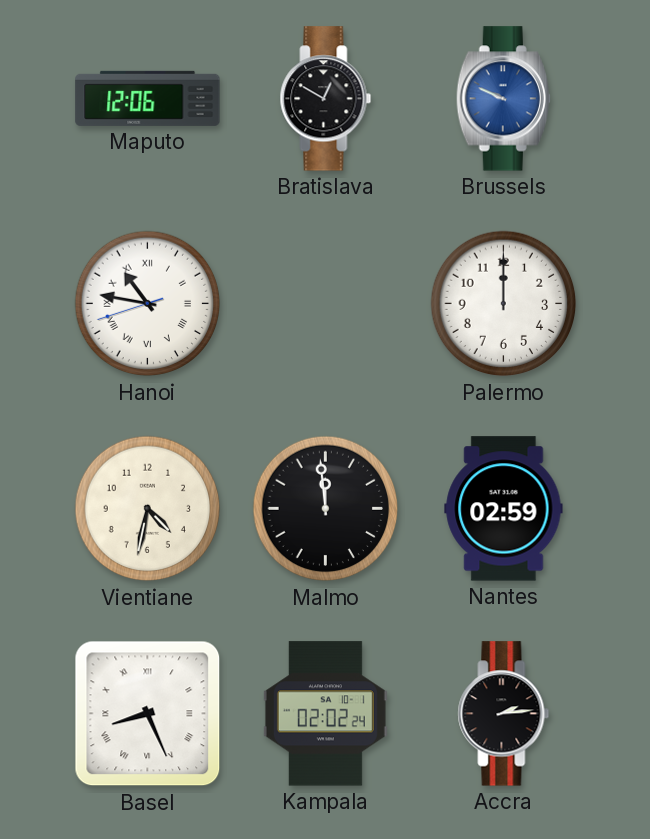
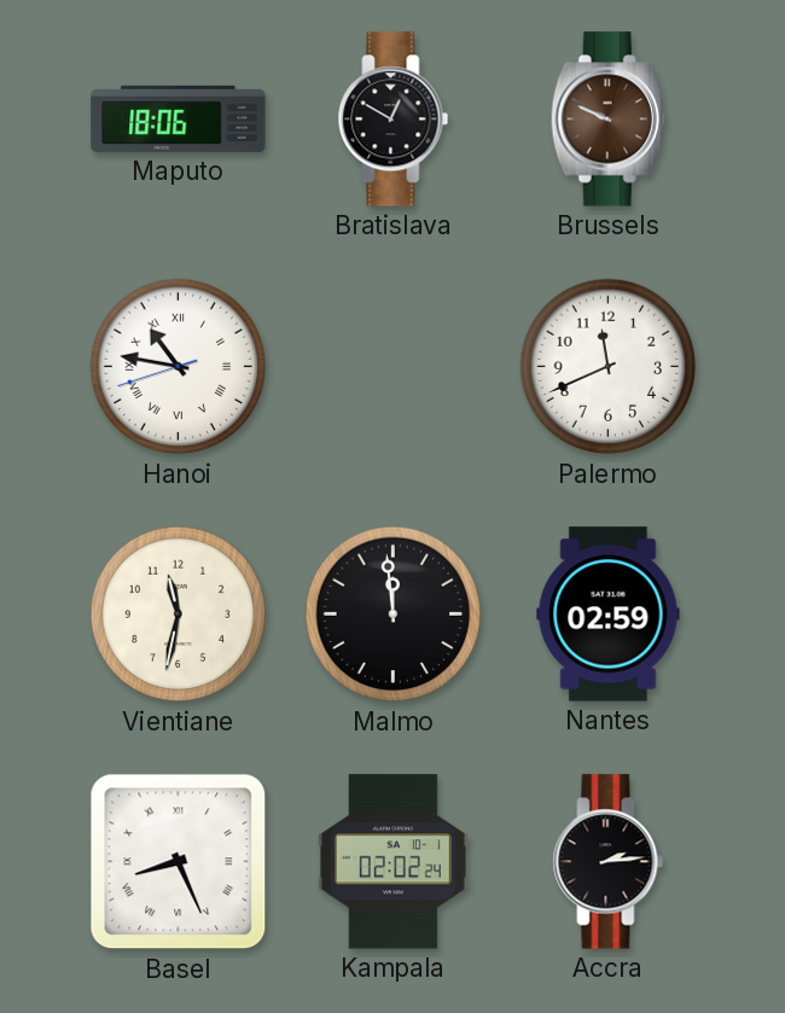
Maputo: 12:06 -> 18:06 (179, 118)
Brussels dial: blue -> brown (607, 120)
Palermo: 12:00 -> 11:41 (609, 367)
Vientiane: 4:32 -> 11:32 (179, 615)
